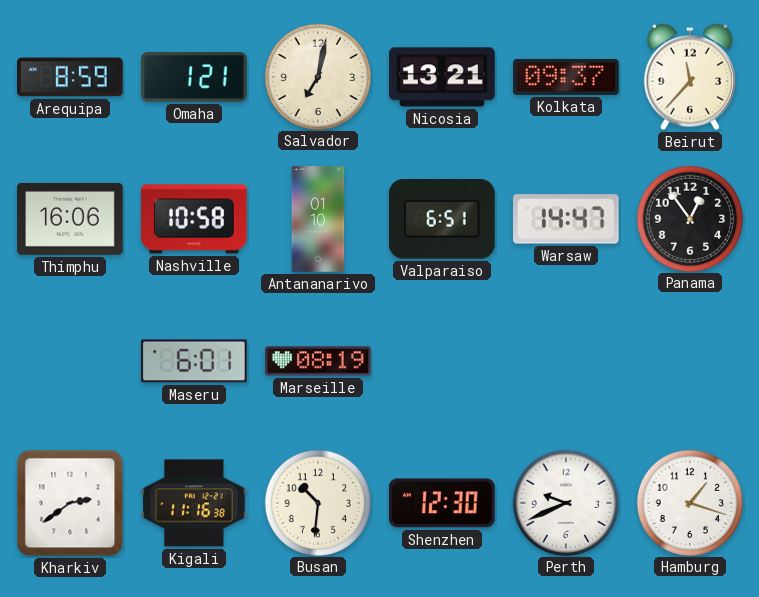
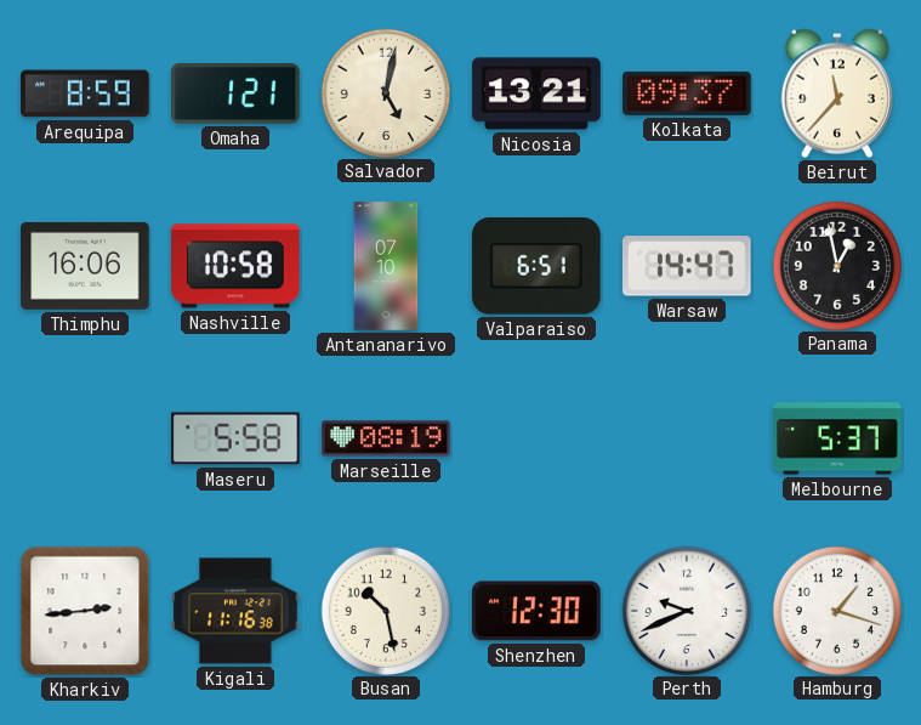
Salvador: 7:02 -> 5:02 (385, 92)
Antananarivo: 01:10 -> 07:10 (386, 266)
Panama: 12:54 -> 12:58 (836, 265)
Maseru: 6:01 -> 5:58 (235, 438)
Melbourne: none -> 5:37 (837, 438)
Kharkiv: 2:39 -> 2:44 (85, 611)
Busan: 10:31 -> 10:28 (385, 610)
